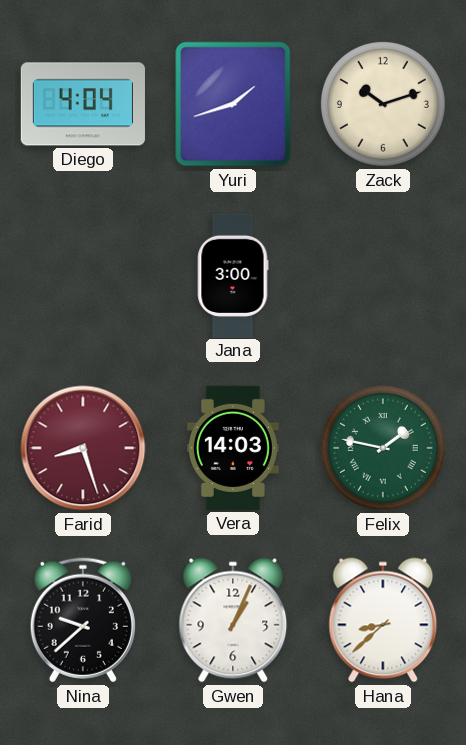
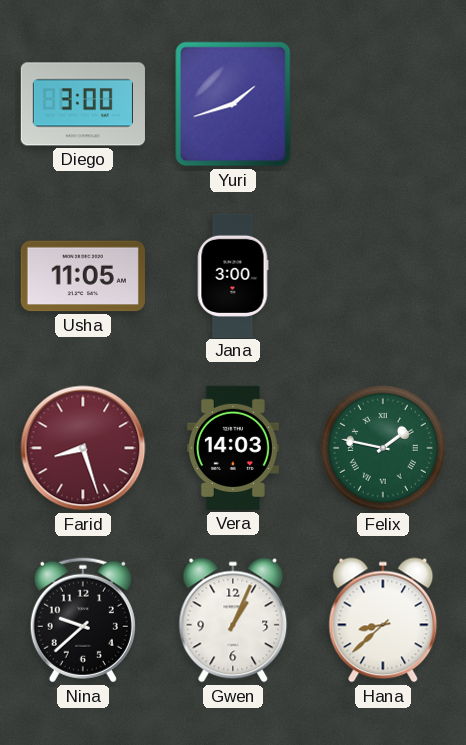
Diego: 4:04 -> 3:00 (83, 104)
Zack: 10:12 -> none (383, 104)
Usha: none -> 11:05 (83, 276)
